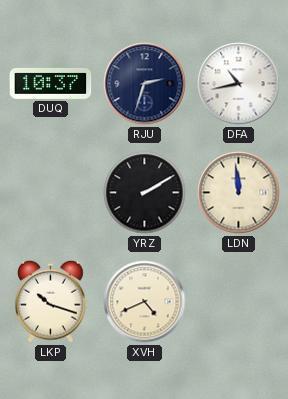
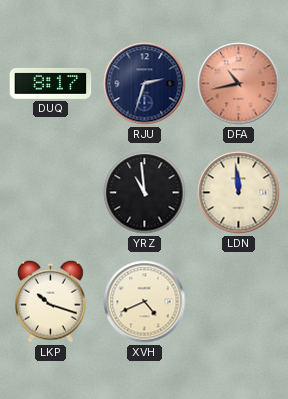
DUQ: 10:37 -> 8:17 (51, 83)
DFA dial: white -> salmon (239, 84)
YRZ: 2:10 -> 10:59 (145, 193)
